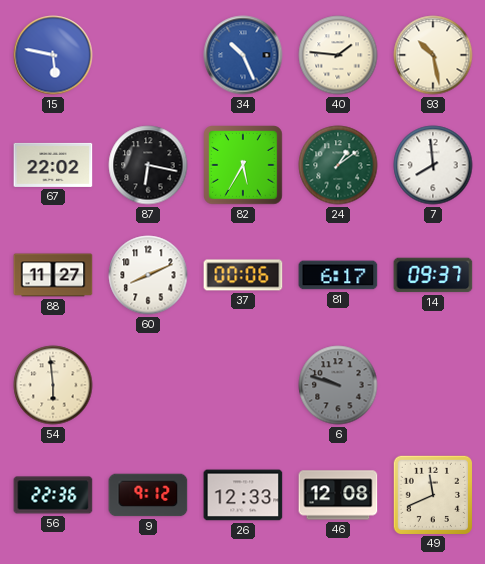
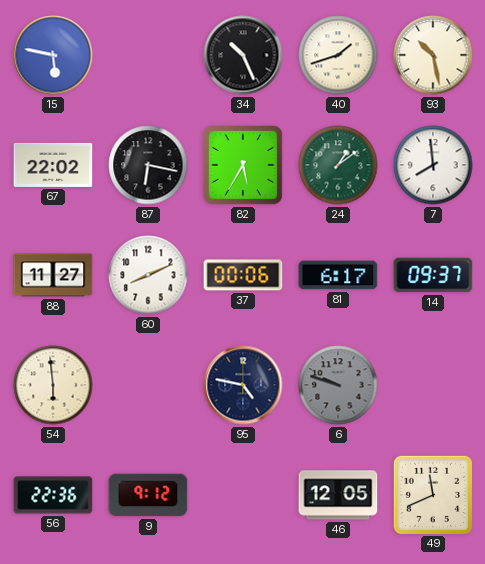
34 dial: blue -> black (243, 55)
40: 1:46 -> 1:42 (338, 55)
95: none -> 4:47 (243, 385)
26: 12:33 -> none (243, 495)
46: 12:08 -> 12:05 (338, 495)
